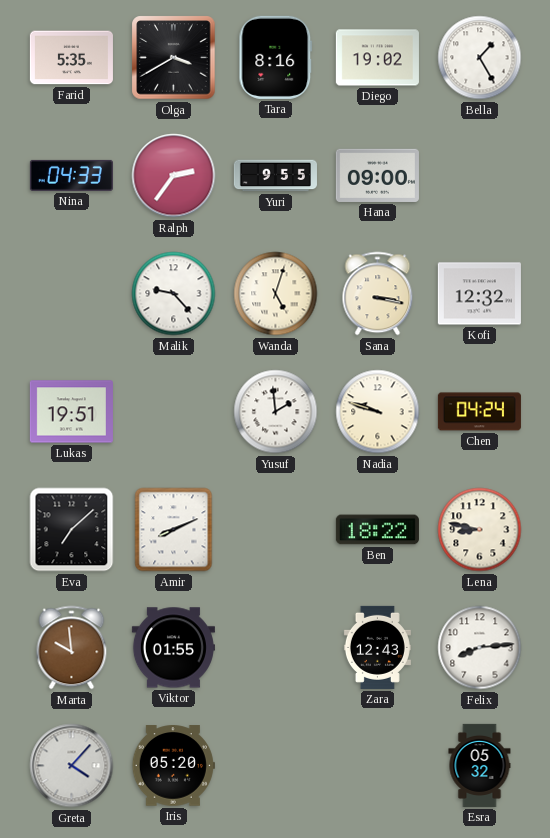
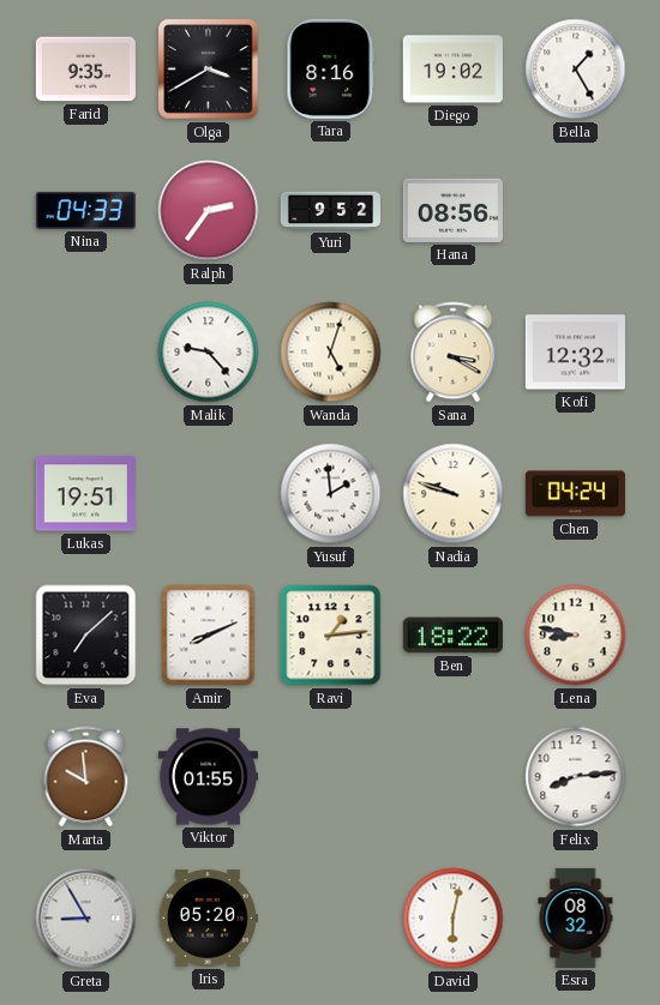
Farid: 5:35 -> 9:35 (85, 70)
Yuri: 9:55 -> 9:52 (330, 211)
Hana: 09:00 -> 08:56 (452, 210)
Sana: 3:17 -> 3:20 (454, 353)
Ravi: none -> 1:14 (331, 636)
Zara: 12:43 -> none (377, 647)
Greta: 4:07 -> 8:55 (86, 919)
David: none -> 6:02 (454, 919)
Esra: 05:32 -> 08:32 (576, 917)
